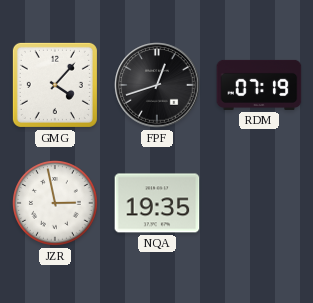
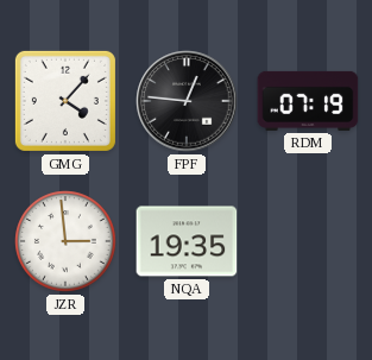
FPF: 12:42 -> 12:46 (187, 101)
JZR: 2:58 -> 2:59 (65, 241)
